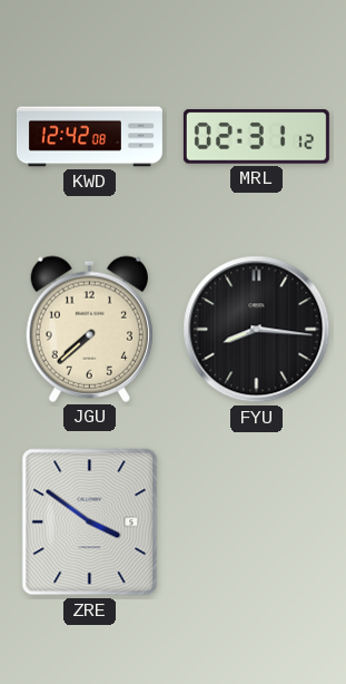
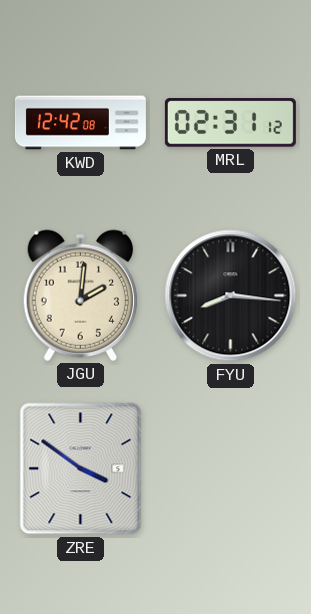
JGU: 7:38 -> 2:01 (80, 295)
